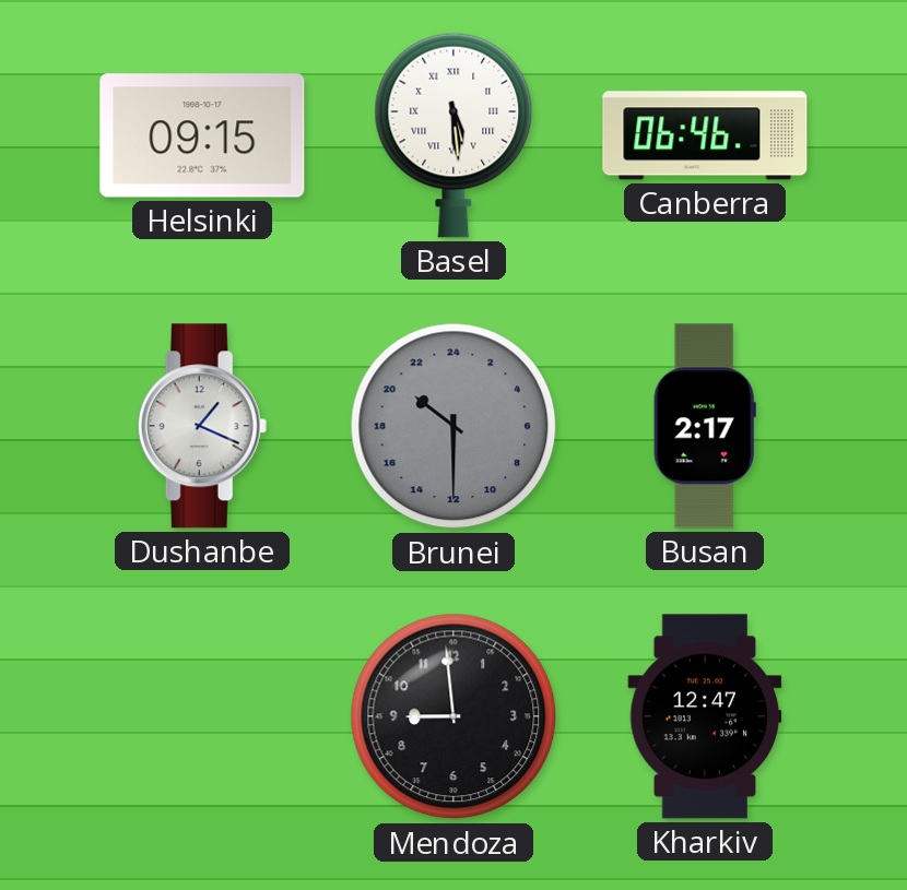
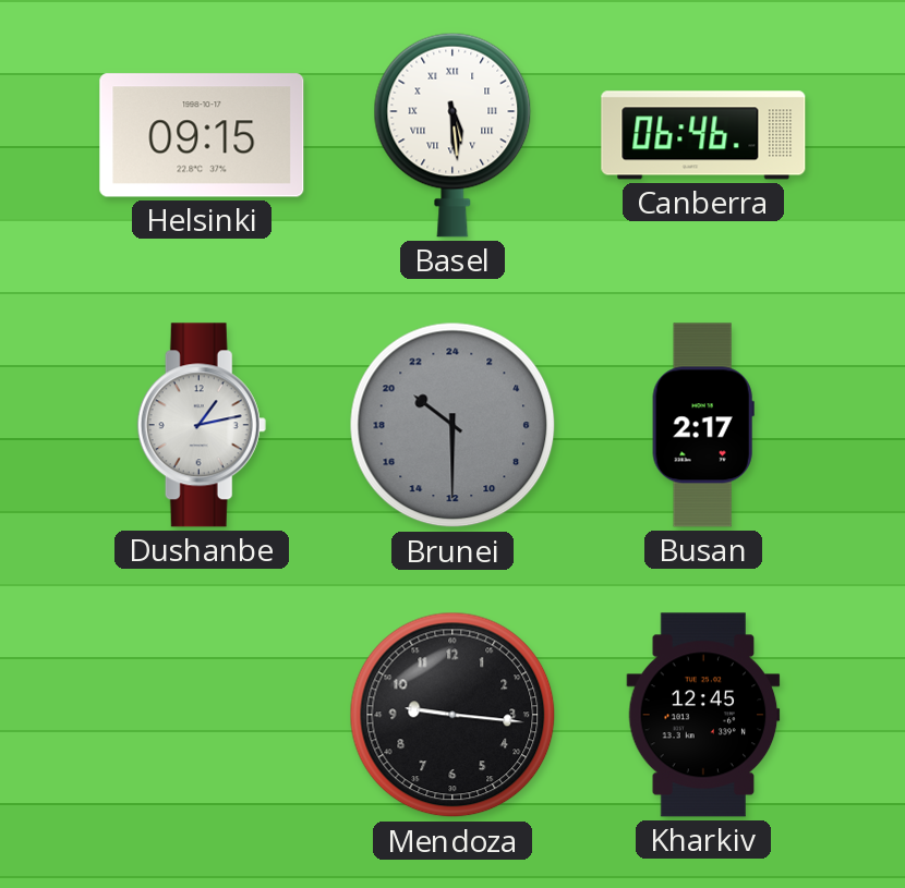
Dushanbe: 1:19 -> 1:13 (202, 425)
Mendoza: 8:59 -> 9:16 (452, 715)
Kharkiv: 12:47 -> 12:45 (703, 715)
